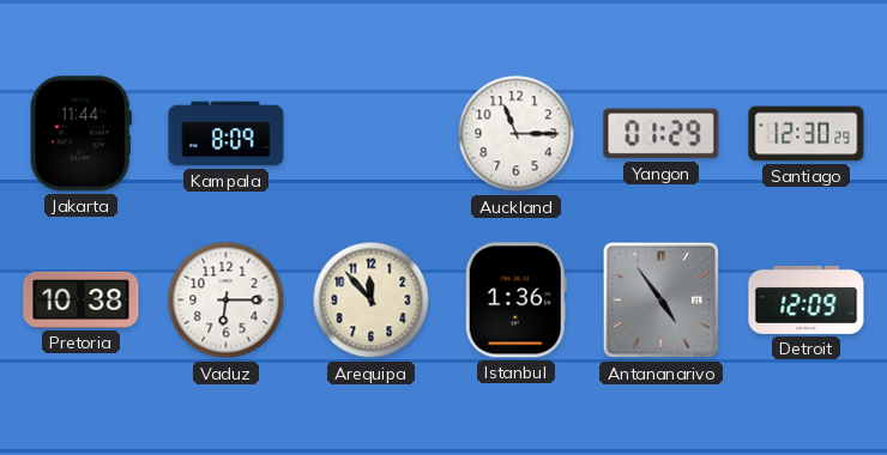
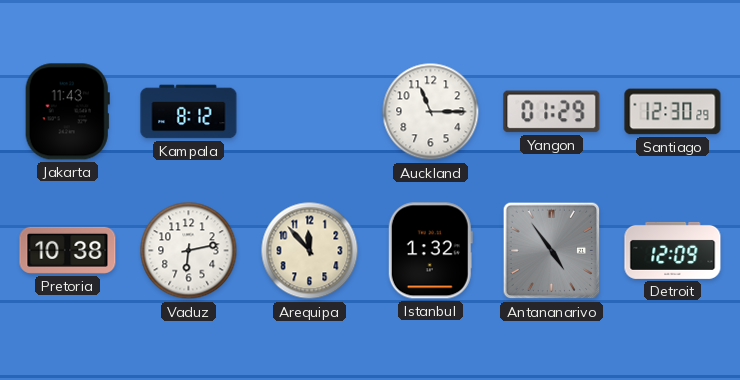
Jakarta: 11:44 -> 11:43 (67, 112)
Kampala: 8:09 -> 8:12 (189, 112)
Vaduz: 6:15 -> 6:13 (189, 251)
Istanbul: 1:36 -> 1:32 (430, 251)
